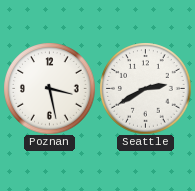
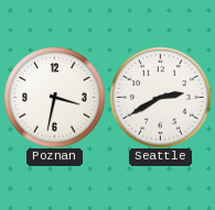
Poznan: 3:28 -> 3:32 (54, 97)
